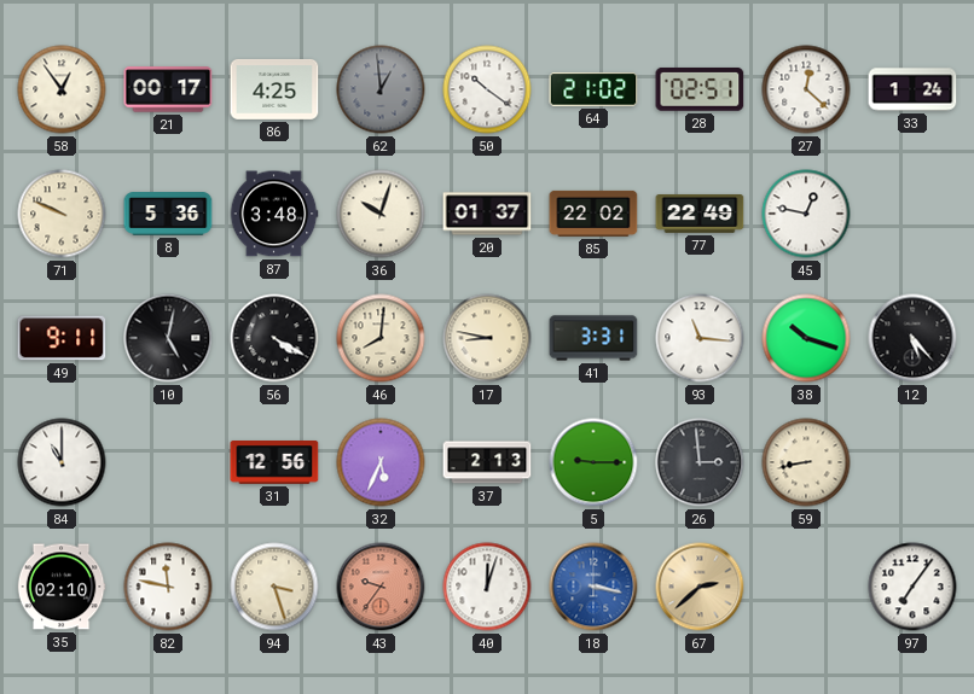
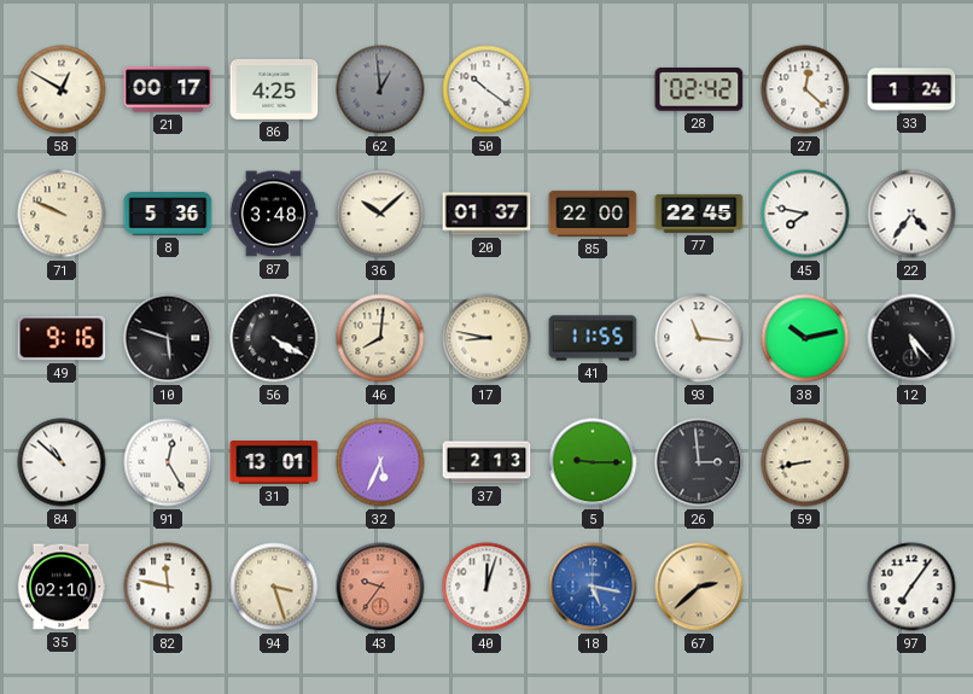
58: 12:54 -> 12:50 (62, 89)
64: 21:02 -> none (593, 89)
28: 02:51 -> 02:42 (699, 89)
36: 10:03 -> 10:08 (380, 214)
85: 22:02 -> 22:00 (593, 214)
77: 22:49 -> 22:45 (699, 215)
45: 12:47 -> 7:47 (805, 214)
22: none -> 4:36 (911, 214)
49: 9:11 -> 9:16 (62, 338)
10: 5:02 -> 5:48 (168, 338)
41: 3:31 -> 11:55 (593, 338)
38: 10:18 -> 10:13 (805, 338)
84: 11:00 -> 10:52 (62, 462)
91: none -> 12:25 (168, 462)
31: 12:56 -> 13:01 (274, 463)
18: 3:17 -> 5:17 (593, 587)
